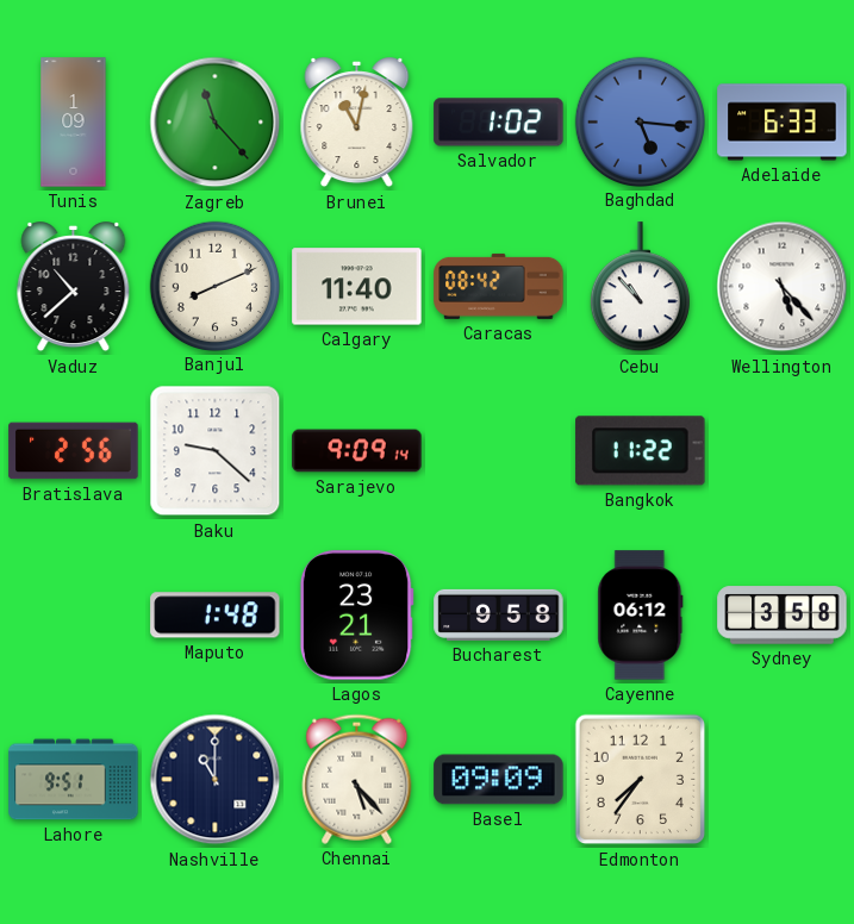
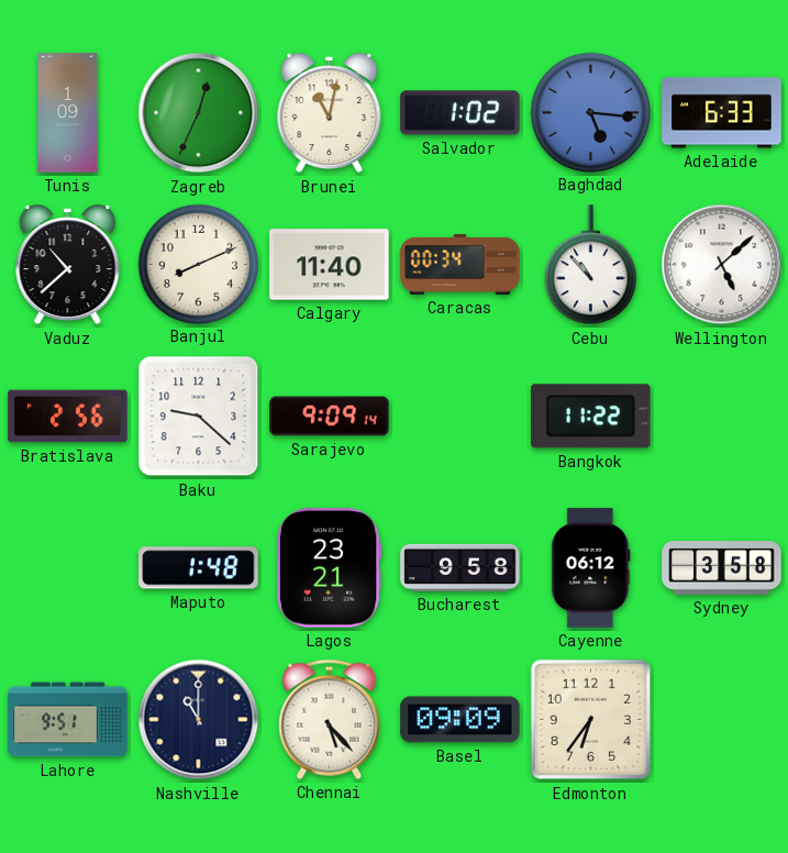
Zagreb: 11:23 -> 12:34 (199, 113)
Caracas: 08:42 -> 00:34 (460, 264)
Wellington: 5:23 -> 5:08 (722, 265)
Edmonton: 7:36 -> 6:36 (591, 720)
